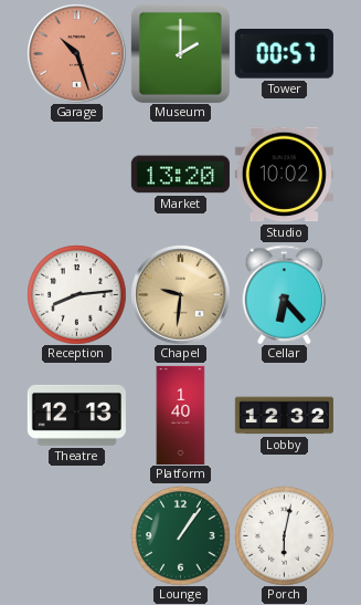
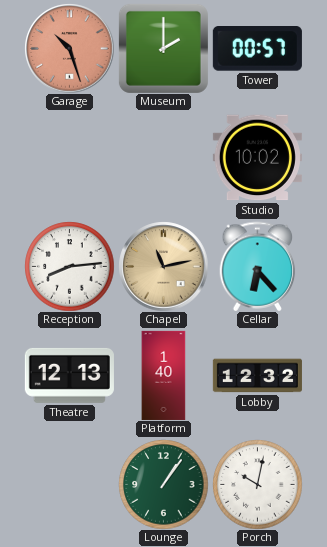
Market: 13:20 -> none (180, 175)
Chapel: 9:31 -> 11:13 (163, 266)
Porch: 6:02 -> 10:02 (257, 484)
